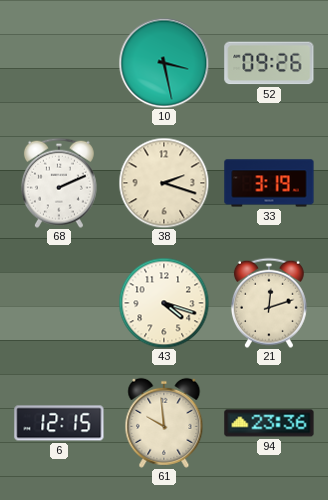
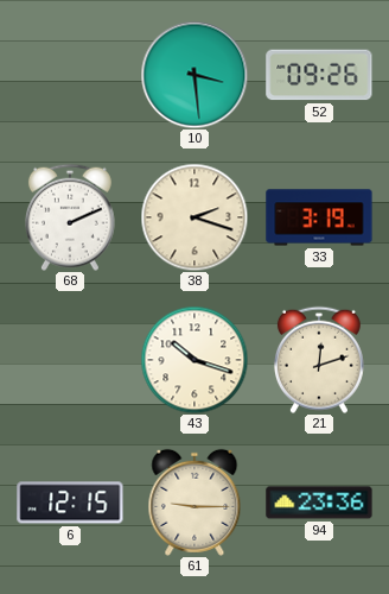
10: 3:28 -> 3:29 (194, 75)
43: 4:18 -> 10:18 (194, 360)
61: 9:59 -> 9:15 (194, 503)
